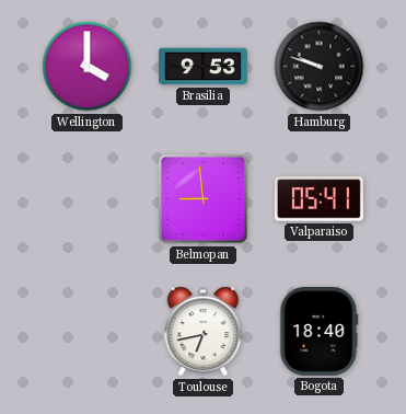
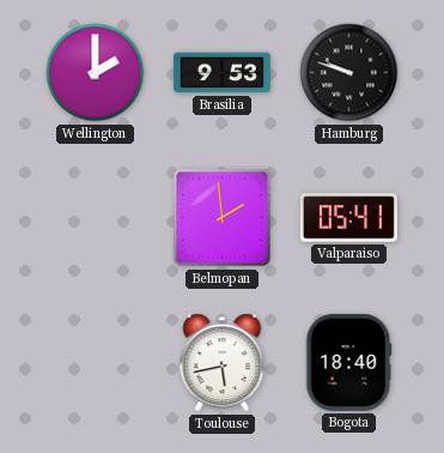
Wellington: 4:00 -> 2:00 (96, 73)
Belmopan: 8:59 -> 1:59 (223, 218)
Toulouse: 6:43 -> 5:43 (223, 363)
